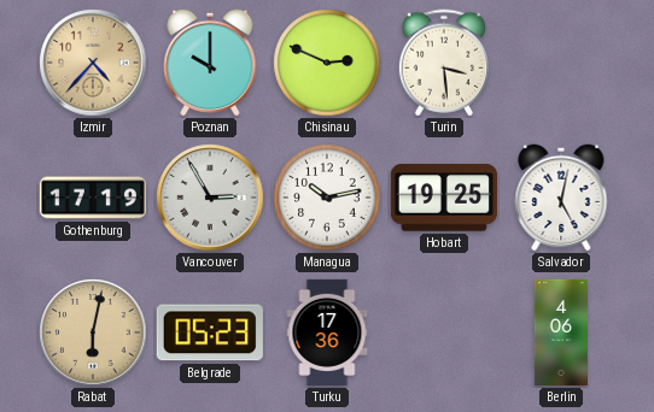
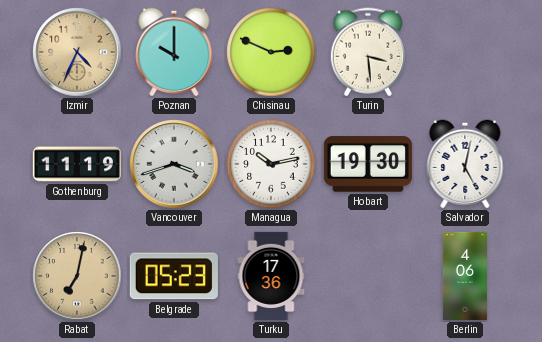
Izmir: 4:37 -> 4:34 (77, 52)
Gothenburg: 17:19 -> 11:19 (77, 164)
Vancouver: 2:55 -> 3:42 (174, 164)
Hobart: 19:25 -> 19:30 (368, 164)
Rabat: 6:02 -> 7:02 (77, 276)
